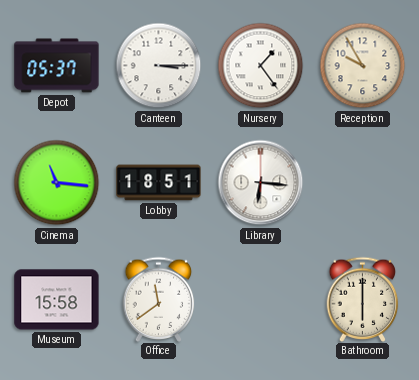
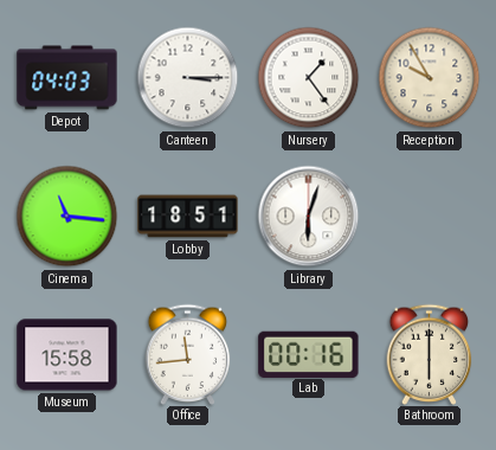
Depot: 05:37 -> 04:03 (67, 78)
Library: 6:16 -> 6:03 (309, 217)
Office: 11:39 -> 11:44 (188, 354)
Lab: none -> 00:16 (309, 354)
